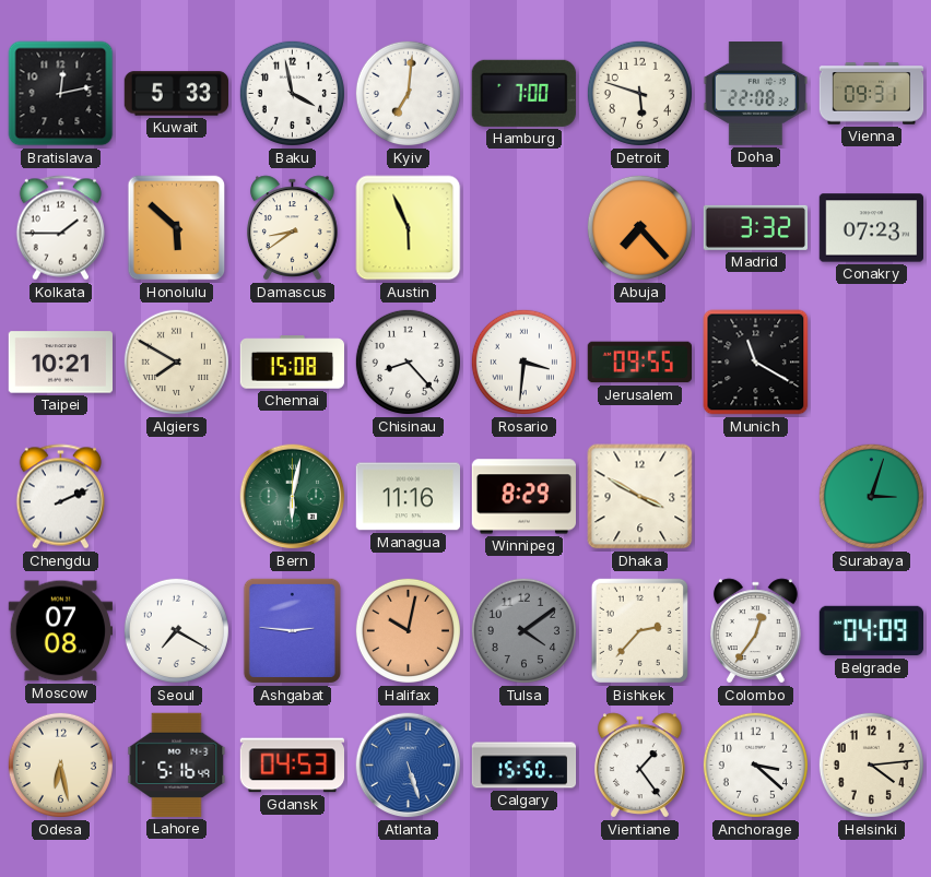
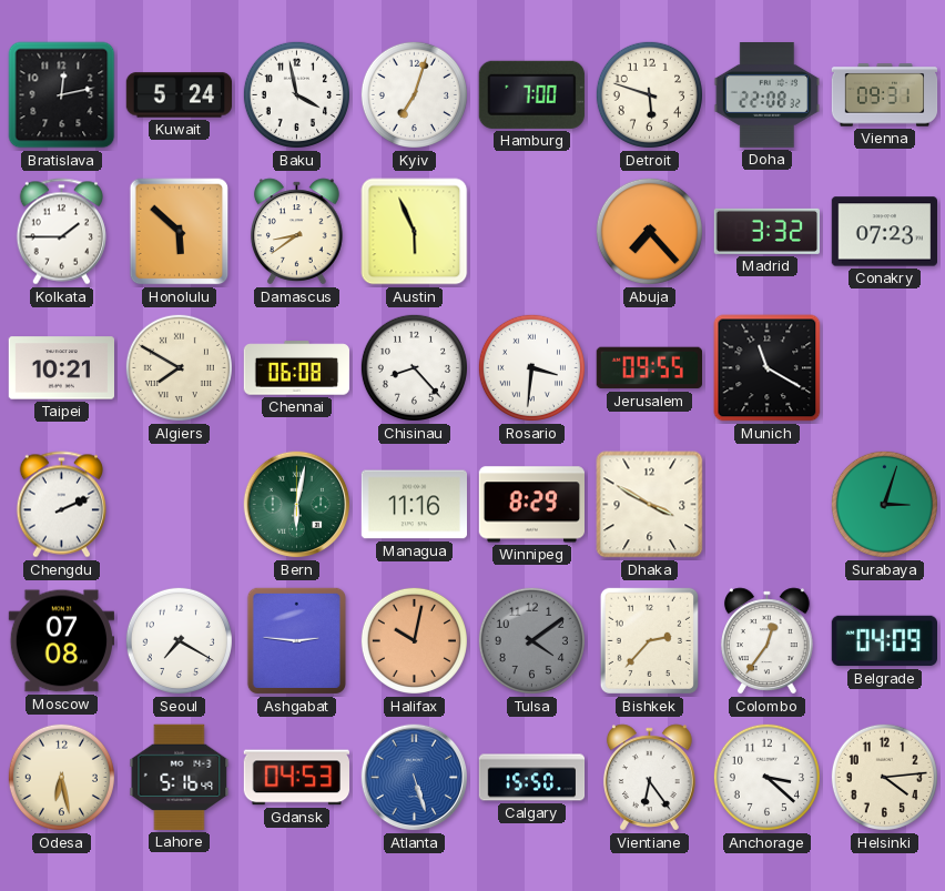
Kuwait: 5:33 -> 5:24 (179, 95)
Kyiv: 7:01 -> 7:03 (414, 94)
Chennai: 15:08 -> 06:08 (296, 368)
Vientiane: 1:24 -> 6:24 (649, 778)
